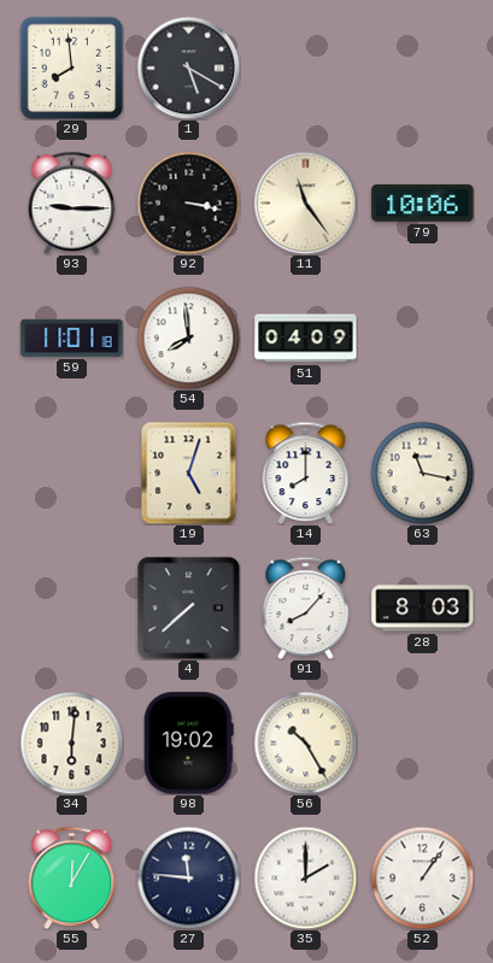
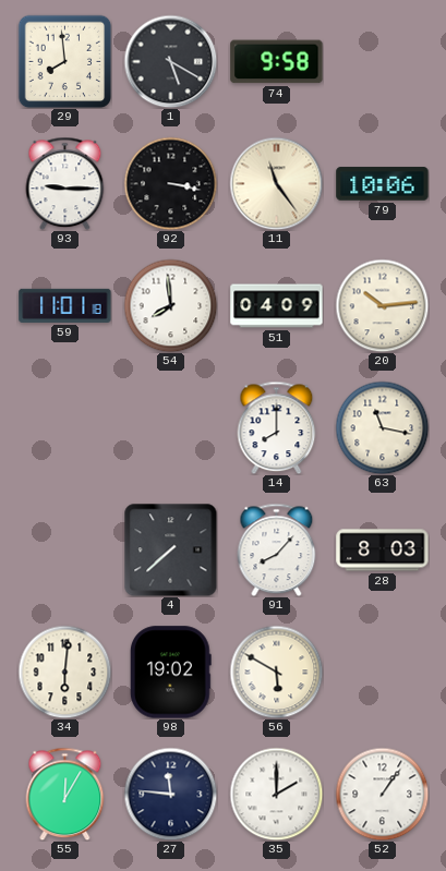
74: none -> 9:58 (277, 62)
20: none -> 10:14 (382, 305)
19: 5:03 -> none (189, 472)
56: 10:25 -> 5:50 (276, 672)
